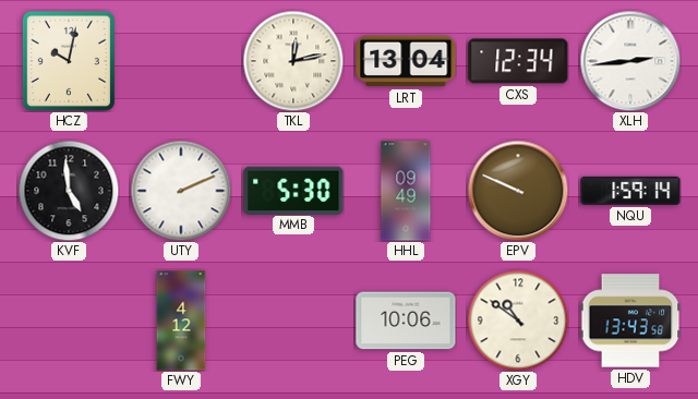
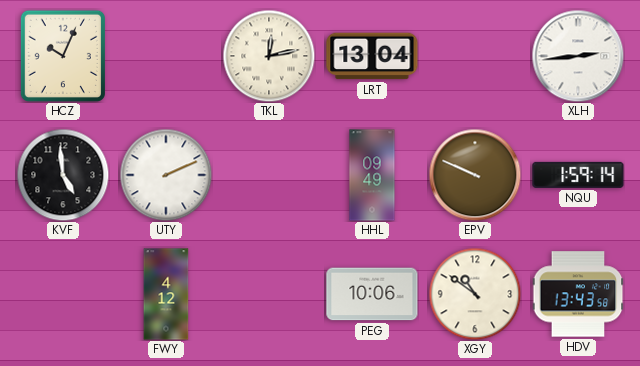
HCZ: 10:02 -> 10:04 (63, 55)
CXS: 12:34 -> none (518, 61)
MMB: 5:30 -> none (293, 190)
